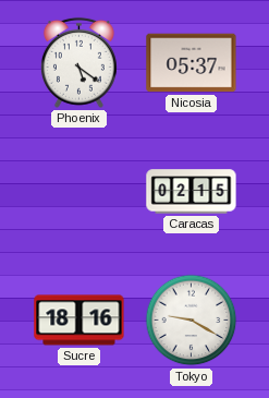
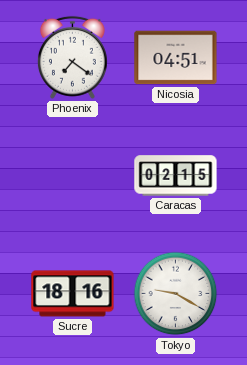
Phoenix: 5:21 -> 7:21 (72, 57)
Nicosia: 05:37 -> 04:51 (176, 58)
